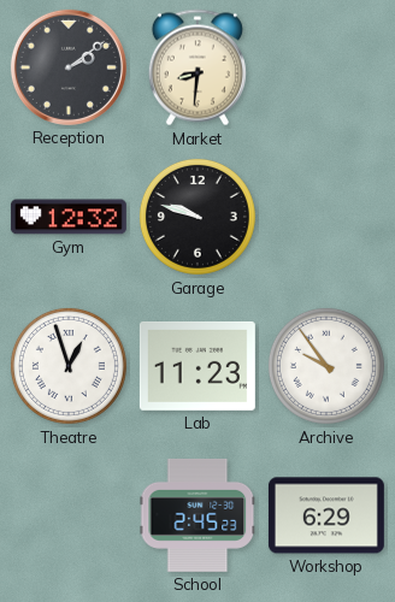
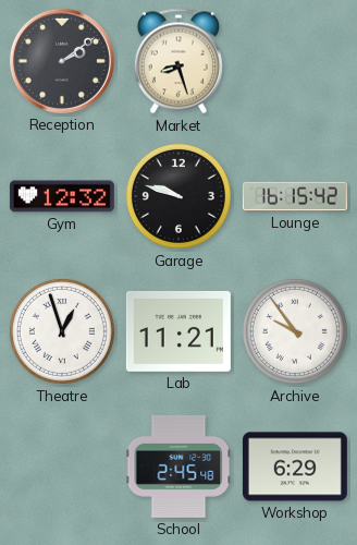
Market: 8:31 -> 8:27 (178, 61)
Lounge: none -> 16:15 (295, 196)
Lab: 11:23 -> 11:21 (178, 331)
School: 2:45:23 -> 2:45:48 (178, 467)
